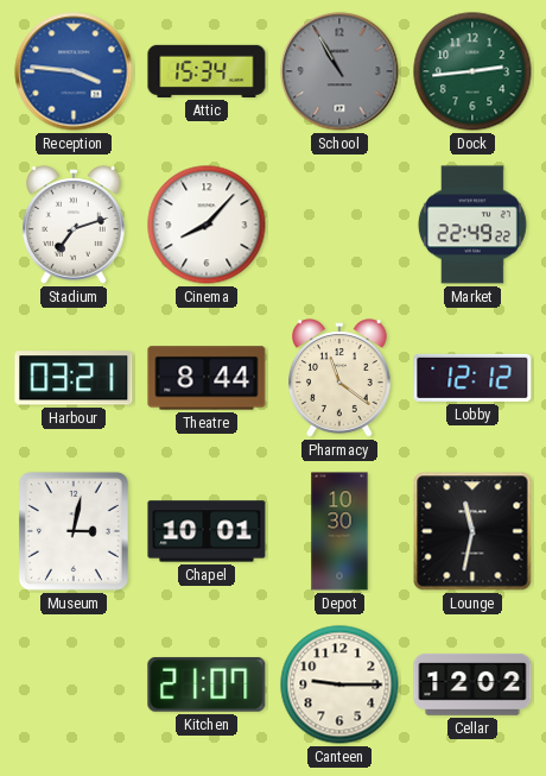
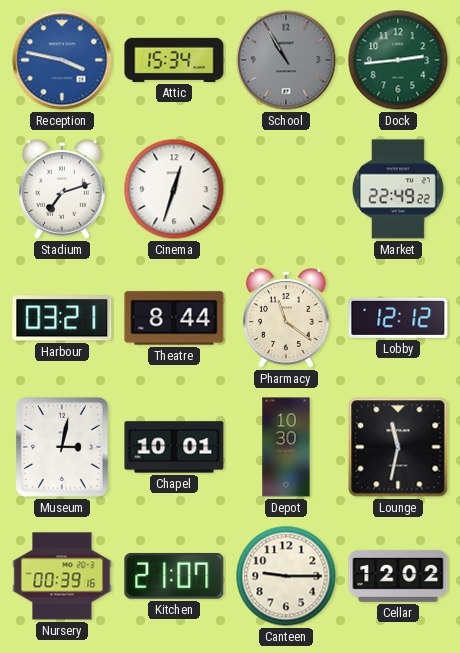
Reception: 3:46 -> 3:47 (62, 60)
Cinema: 8:07 -> 12:33 (174, 189)
Nursery: none -> 00:39 (62, 576)
